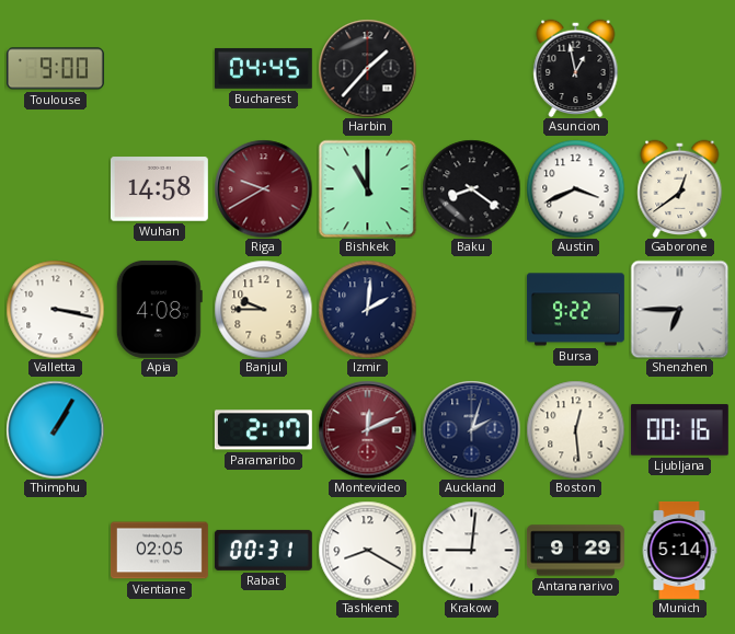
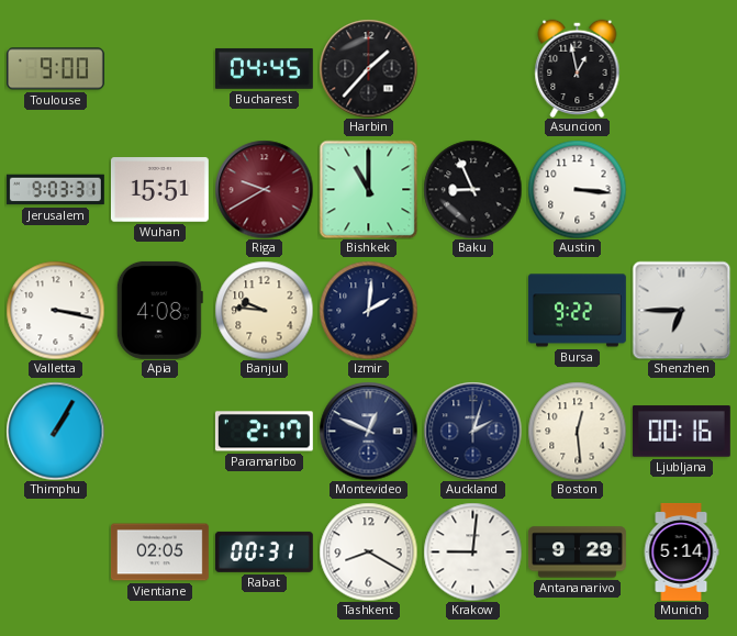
Jerusalem: none -> 9:03 (55, 190)
Wuhan: 14:58 -> 15:51 (159, 190)
Baku: 8:21 -> 8:56 (472, 189)
Austin: 3:41 -> 3:16 (577, 189)
Gaborone: 12:39 -> none (680, 188)
Banjul: 9:45 -> 9:46 (264, 310)
Montevideo: 12:11 -> 12:49 (368, 431)
Montevideo dial: burgundy -> navy (368, 431)
